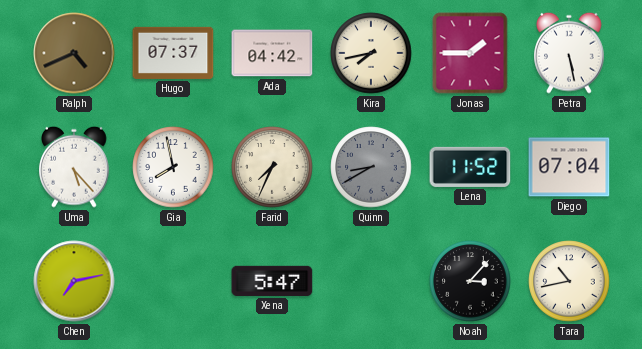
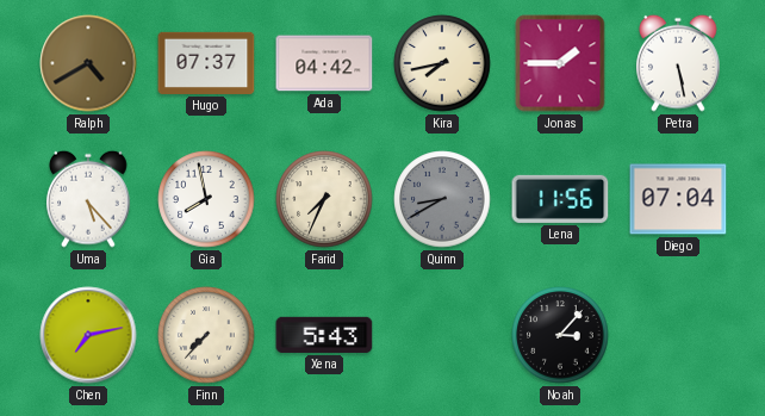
Ralph: 4:41 -> 4:40 (88, 63)
Lena: 11:52 -> 11:56 (560, 199)
Finn: none -> 7:37 (206, 335)
Xena: 5:47 -> 5:43 (324, 335)
Tara: 10:43 -> none (569, 281)
